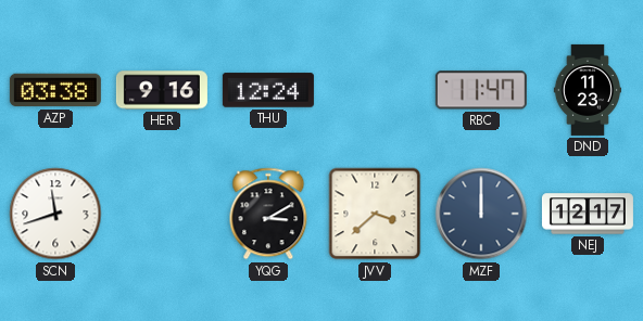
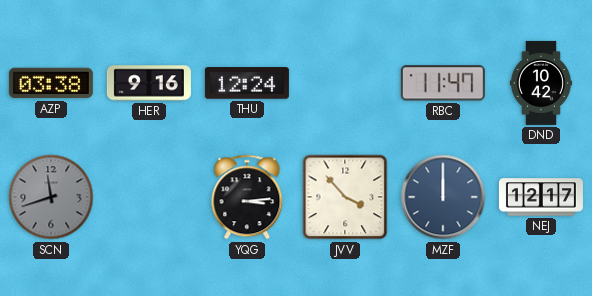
DND: 11:23 -> 10:42 (540, 83)
SCN dial: white -> grey (51, 197)
YQG: 3:10 -> 3:14 (247, 197)
JVV: 3:38 -> 3:53 (345, 197)
